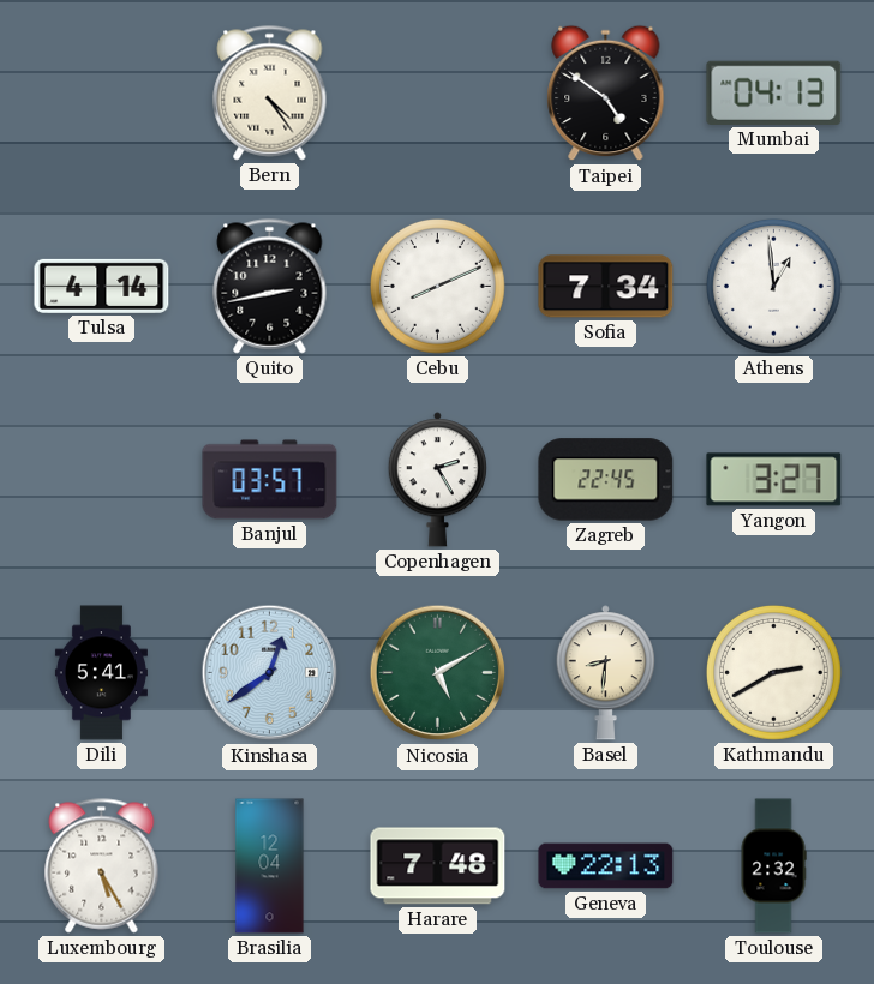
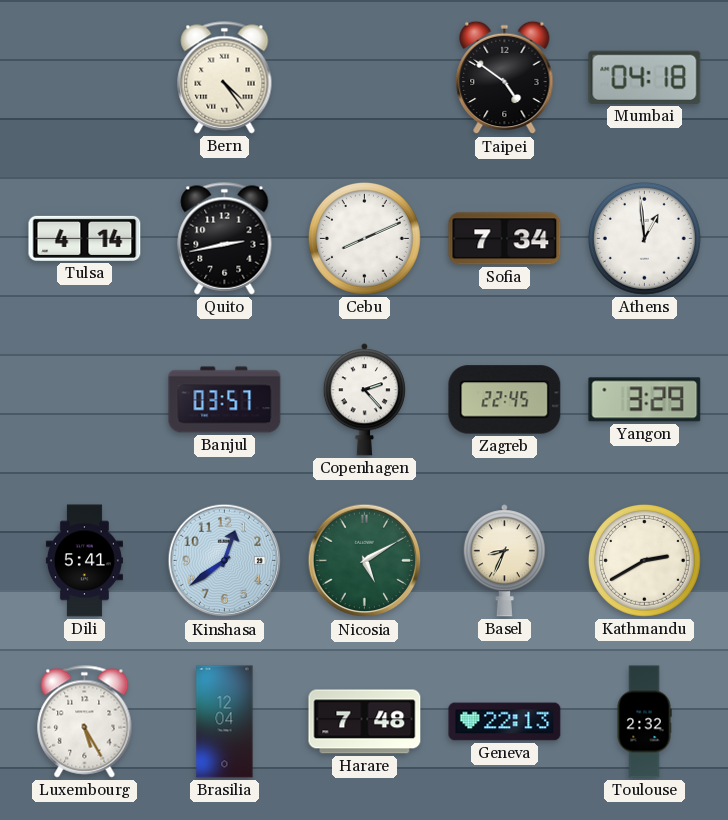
Mumbai: 04:13 -> 04:18 (645, 77)
Copenhagen: 2:25 -> 2:23 (364, 400)
Yangon: 3:27 -> 3:29 (645, 400)
Basel: 8:31 -> 8:34 (504, 561)
